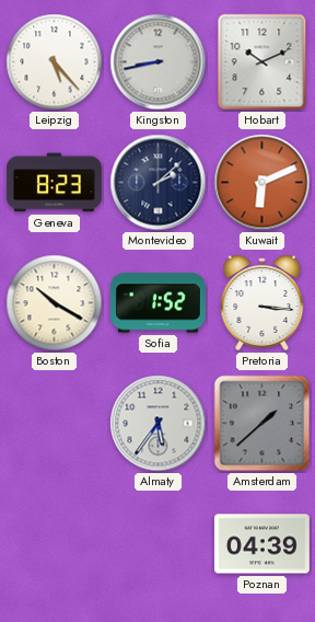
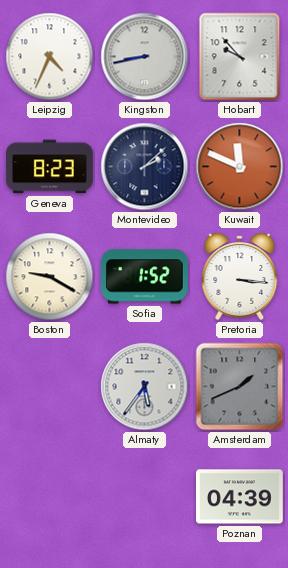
Leipzig: 5:23 -> 4:34 (50, 57)
Hobart: 10:11 -> 9:53 (240, 57)
Kuwait: 6:11 -> 11:49 (240, 167)
Boston: 10:20 -> 9:20 (50, 277)
Amsterdam: 1:38 -> 1:41 (240, 387)
